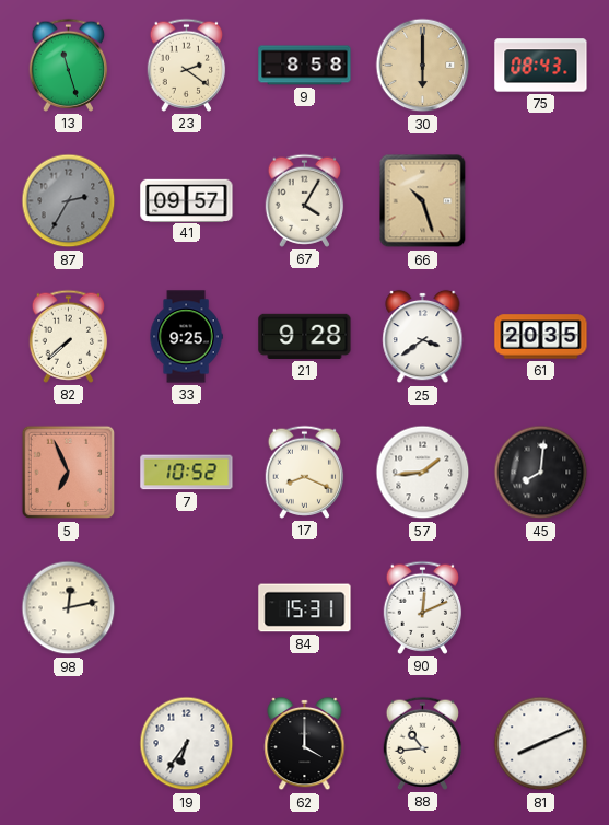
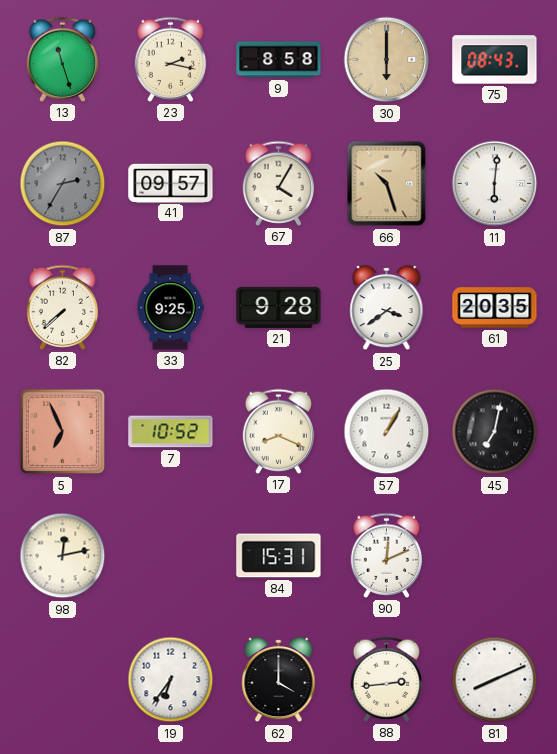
23: 2:21 -> 2:17 (171, 59)
11: none -> 6:01 (495, 184)
57: 1:44 -> 1:05 (387, 432)
45: 8:01 -> 7:02 (495, 432)
88: 10:44 -> 2:44 (387, 679)
